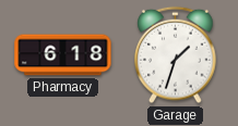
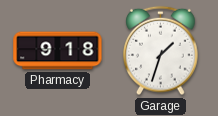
Pharmacy: 6:18 -> 9:18 (58, 51)
